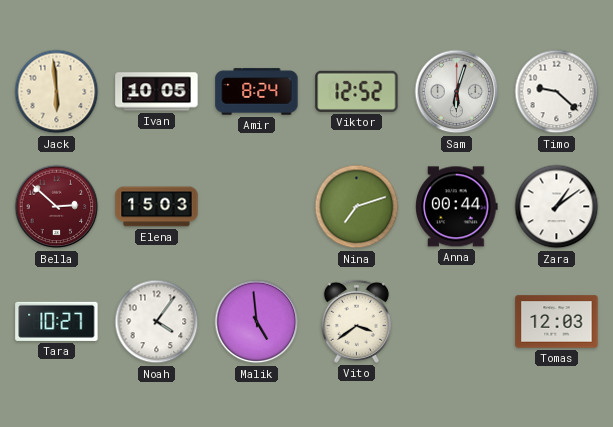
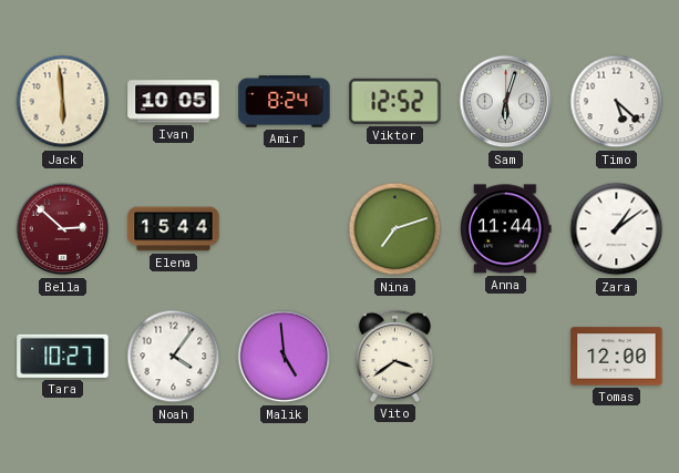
Timo: 9:22 -> 5:22 (617, 102)
Elena: 15:03 -> 15:44 (174, 229)
Anna: 00:44 -> 11:44 (506, 229)
Tomas: 12:03 -> 12:00 (617, 357)
